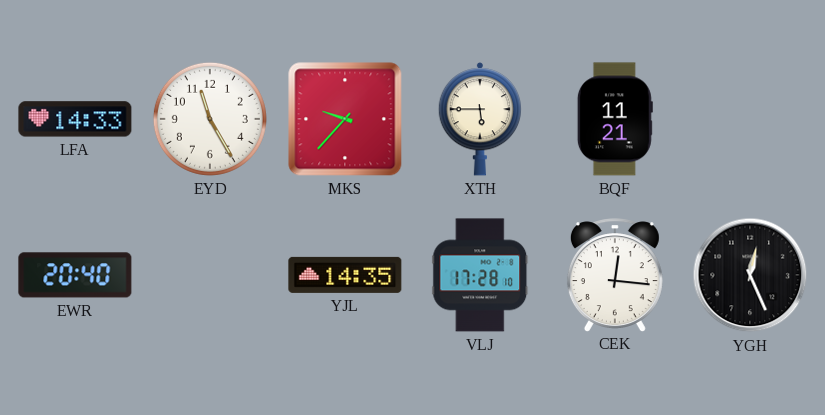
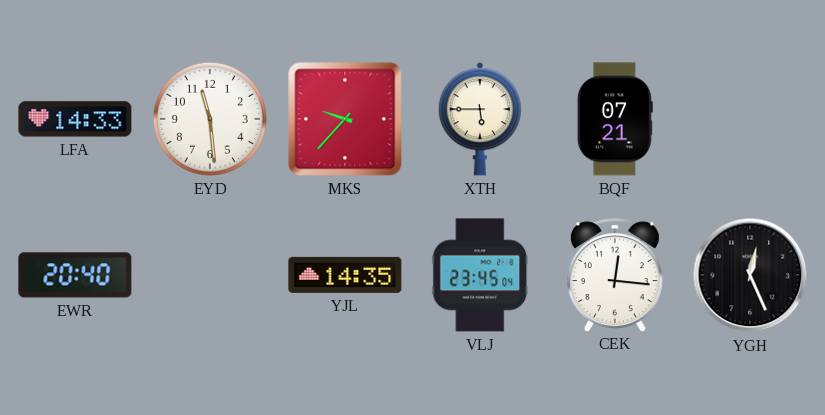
EYD: 11:25 -> 11:29 (210, 119)
BQF: 11:21 -> 07:21 (615, 119)
VLJ: 17:28 -> 23:45 (480, 275)
